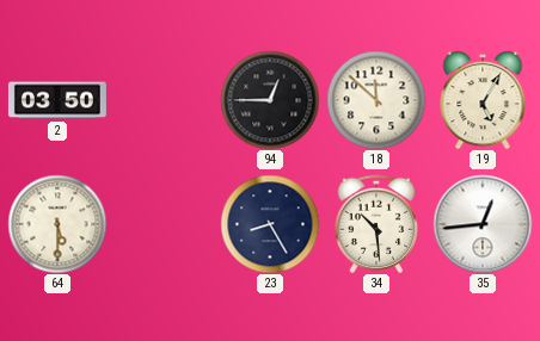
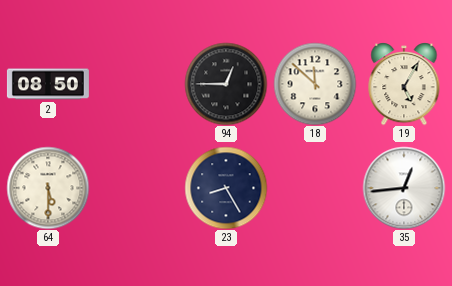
2: 03:50 -> 08:50 (48, 84)
34: 10:29 -> none (376, 224)
